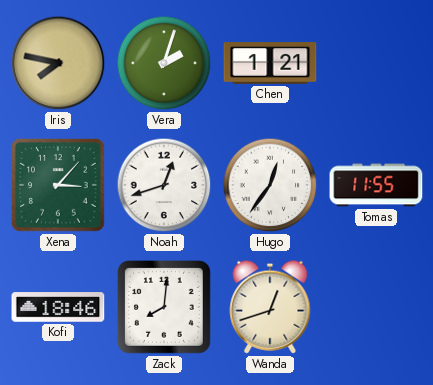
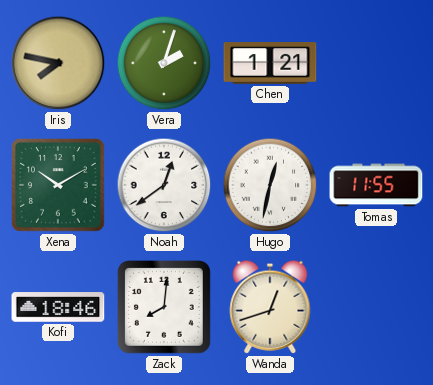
Xena: 3:07 -> 10:10 (58, 185)
Noah: 12:42 -> 12:39 (164, 185)
Hugo: 12:36 -> 12:32 (270, 185)
